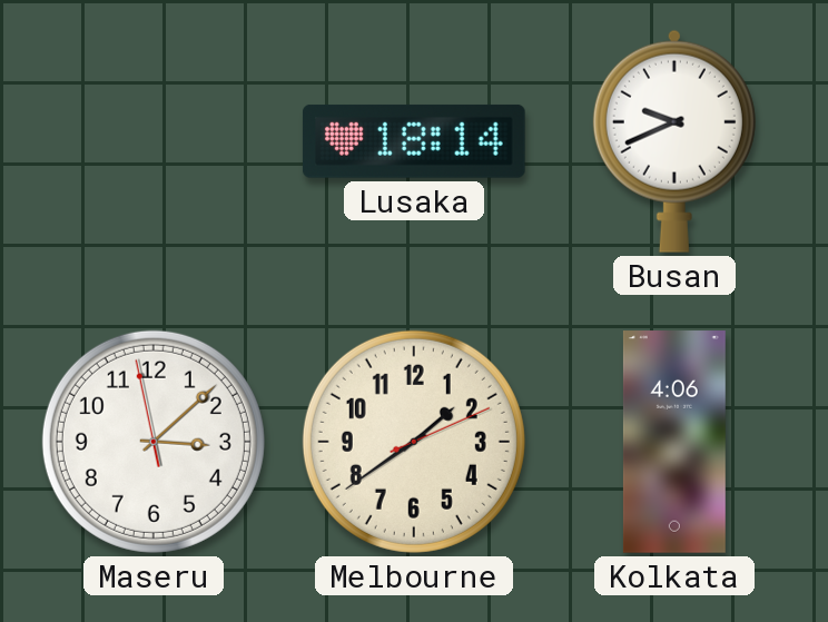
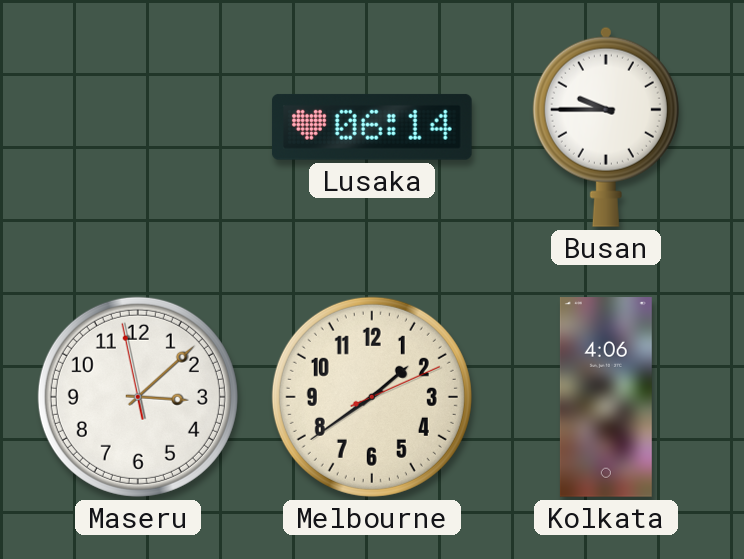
Lusaka: 18:14 -> 06:14 (372, 127)
Busan: 9:41 -> 9:45 (606, 127)
